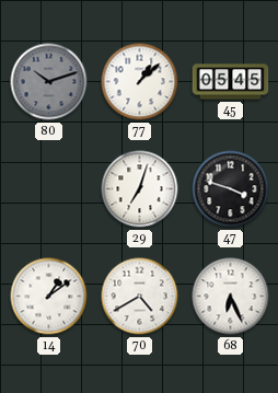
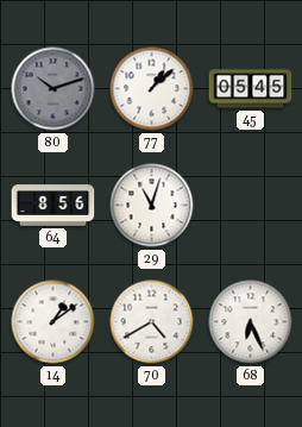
64: none -> 8:56 (54, 206)
29: 7:03 -> 11:03 (152, 206)
47: 3:48 -> none (231, 189)
